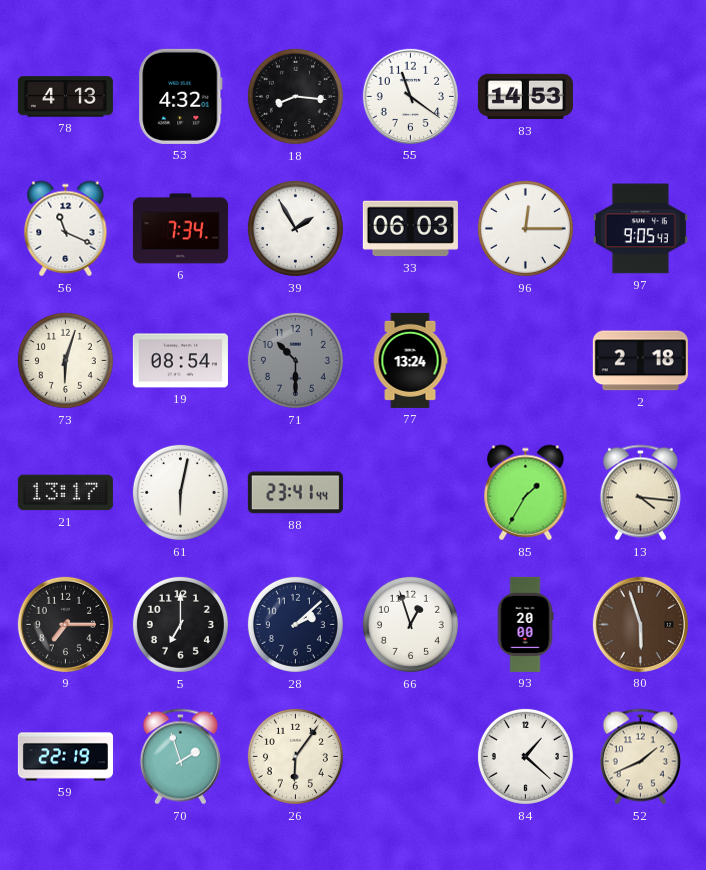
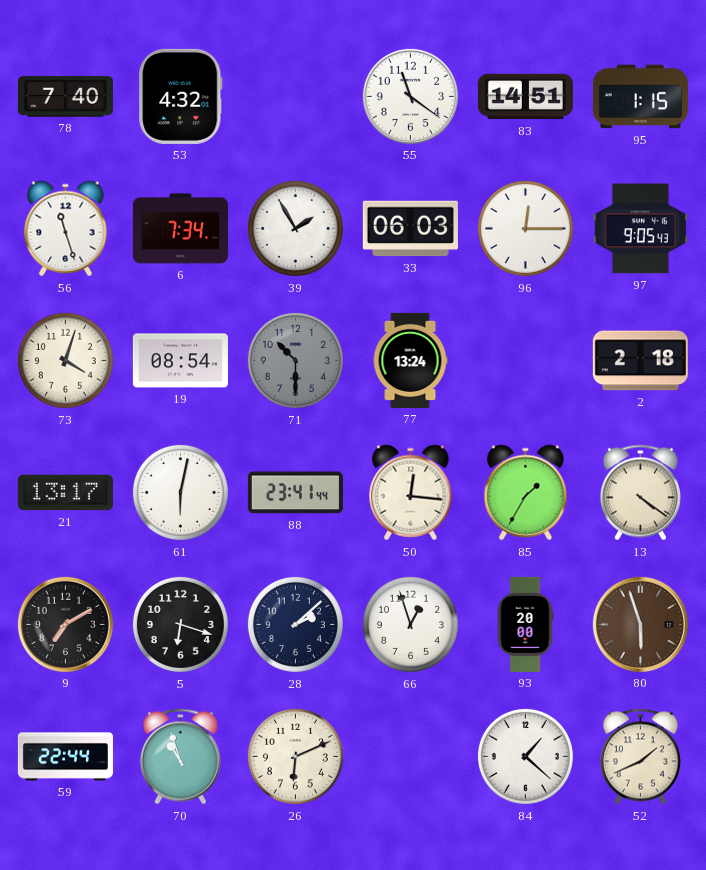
78: 4:13 -> 7:40 (65, 97)
18: 8:16 -> none (295, 96)
83: 14:53 -> 14:51 (525, 97)
95: none -> 1:15 (640, 97)
56: 11:19 -> 11:27 (66, 229)
73: 6:03 -> 4:03 (65, 360)
50: none -> 12:16 (411, 493)
13: 4:16 -> 4:21 (640, 493)
9: 7:15 -> 7:10 (65, 624)
5: 7:00 -> 6:18 (180, 624)
59: 22:19 -> 22:44 (65, 757)
70: 1:57 -> 10:57 (180, 757)
26: 6:06 -> 6:11 (295, 756)
